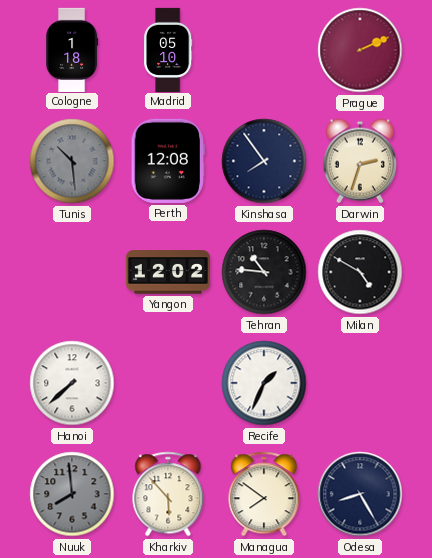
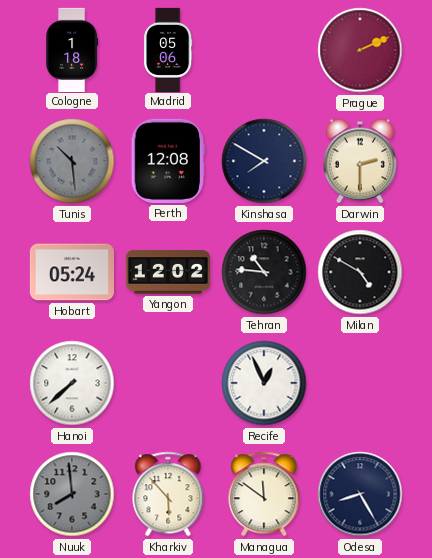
Madrid: 05:10 -> 05:06 (168, 49)
Kinshasa: 7:54 -> 7:50 (264, 161)
Darwin: 2:33 -> 2:30 (360, 161)
Hobart: none -> 05:24 (72, 272)
Recife: 1:34 -> 12:56 (264, 383)
Managua: 7:51 -> 11:51 (264, 494)
